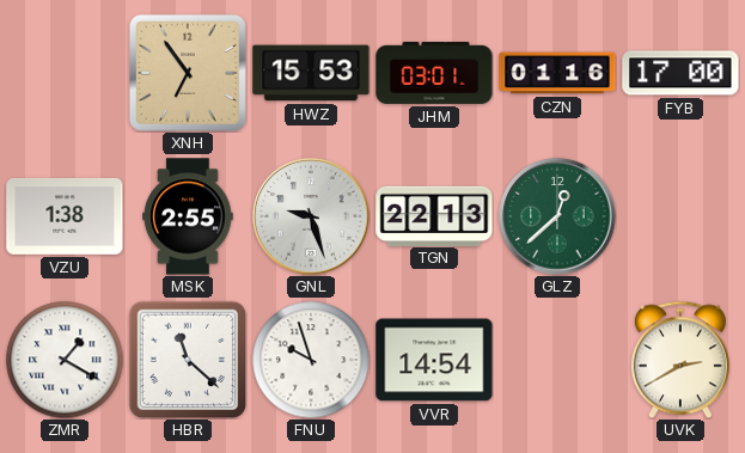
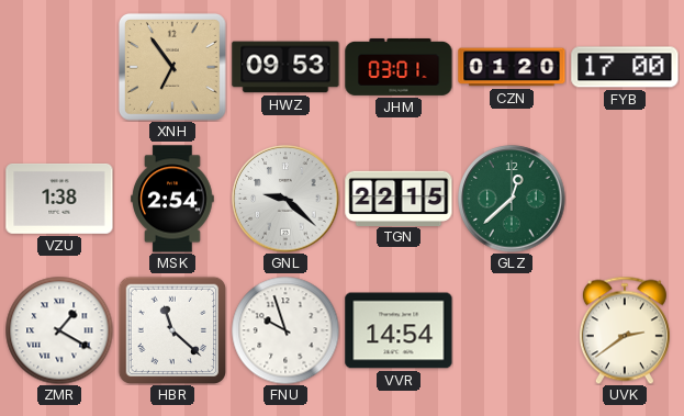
HWZ: 15:53 -> 09:53 (285, 67)
CZN: 01:16 -> 01:20 (512, 67)
MSK: 2:55 -> 2:54 (172, 199)
GNL: 9:27 -> 9:22 (285, 199)
TGN: 22:13 -> 22:15 (399, 198)
UVK: 2:40 -> 2:39 (625, 330)
